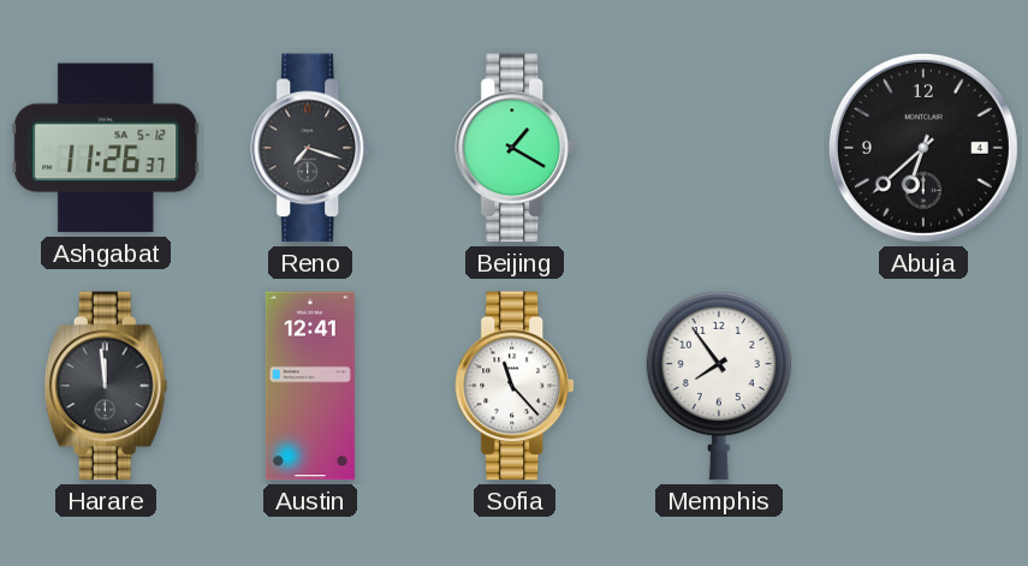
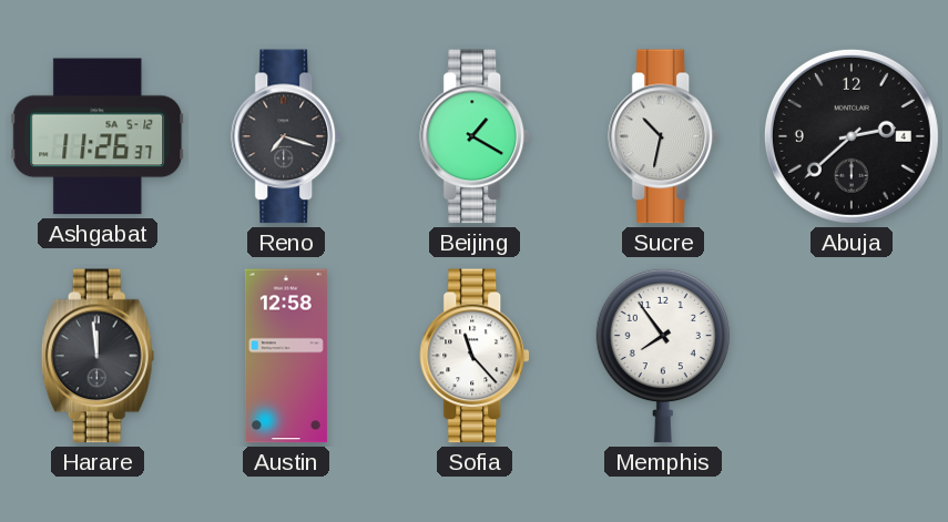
Sucre: none -> 10:32 (664, 136)
Abuja: 6:38 -> 2:38 (852, 136)
Austin: 12:41 -> 12:58 (286, 356)
